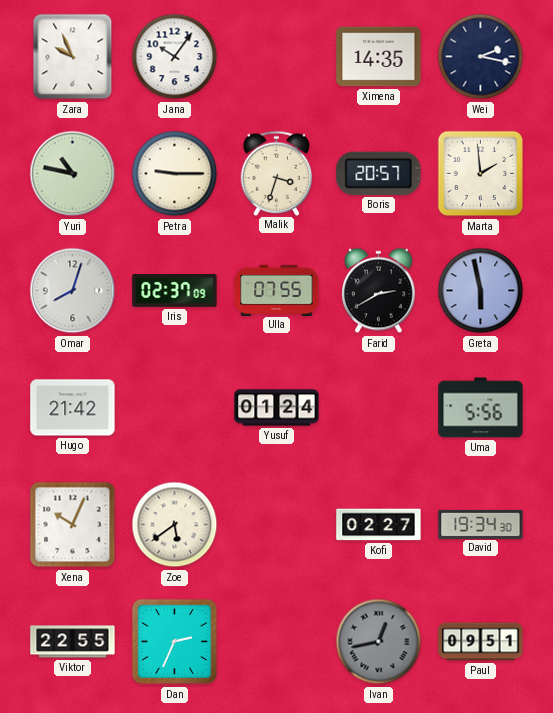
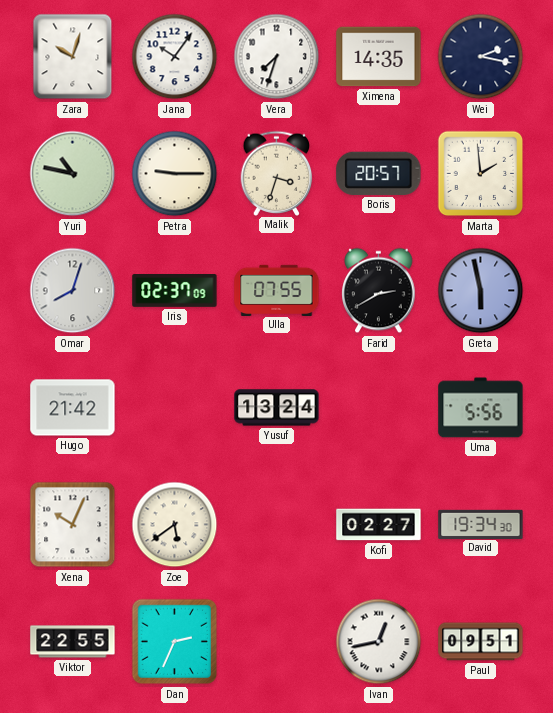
Zara: 9:56 -> 10:03 (73, 57)
Vera: none -> 7:33 (277, 57)
Yusuf: 01:24 -> 13:24 (277, 408)
Ivan dial: grey -> white (379, 642)
